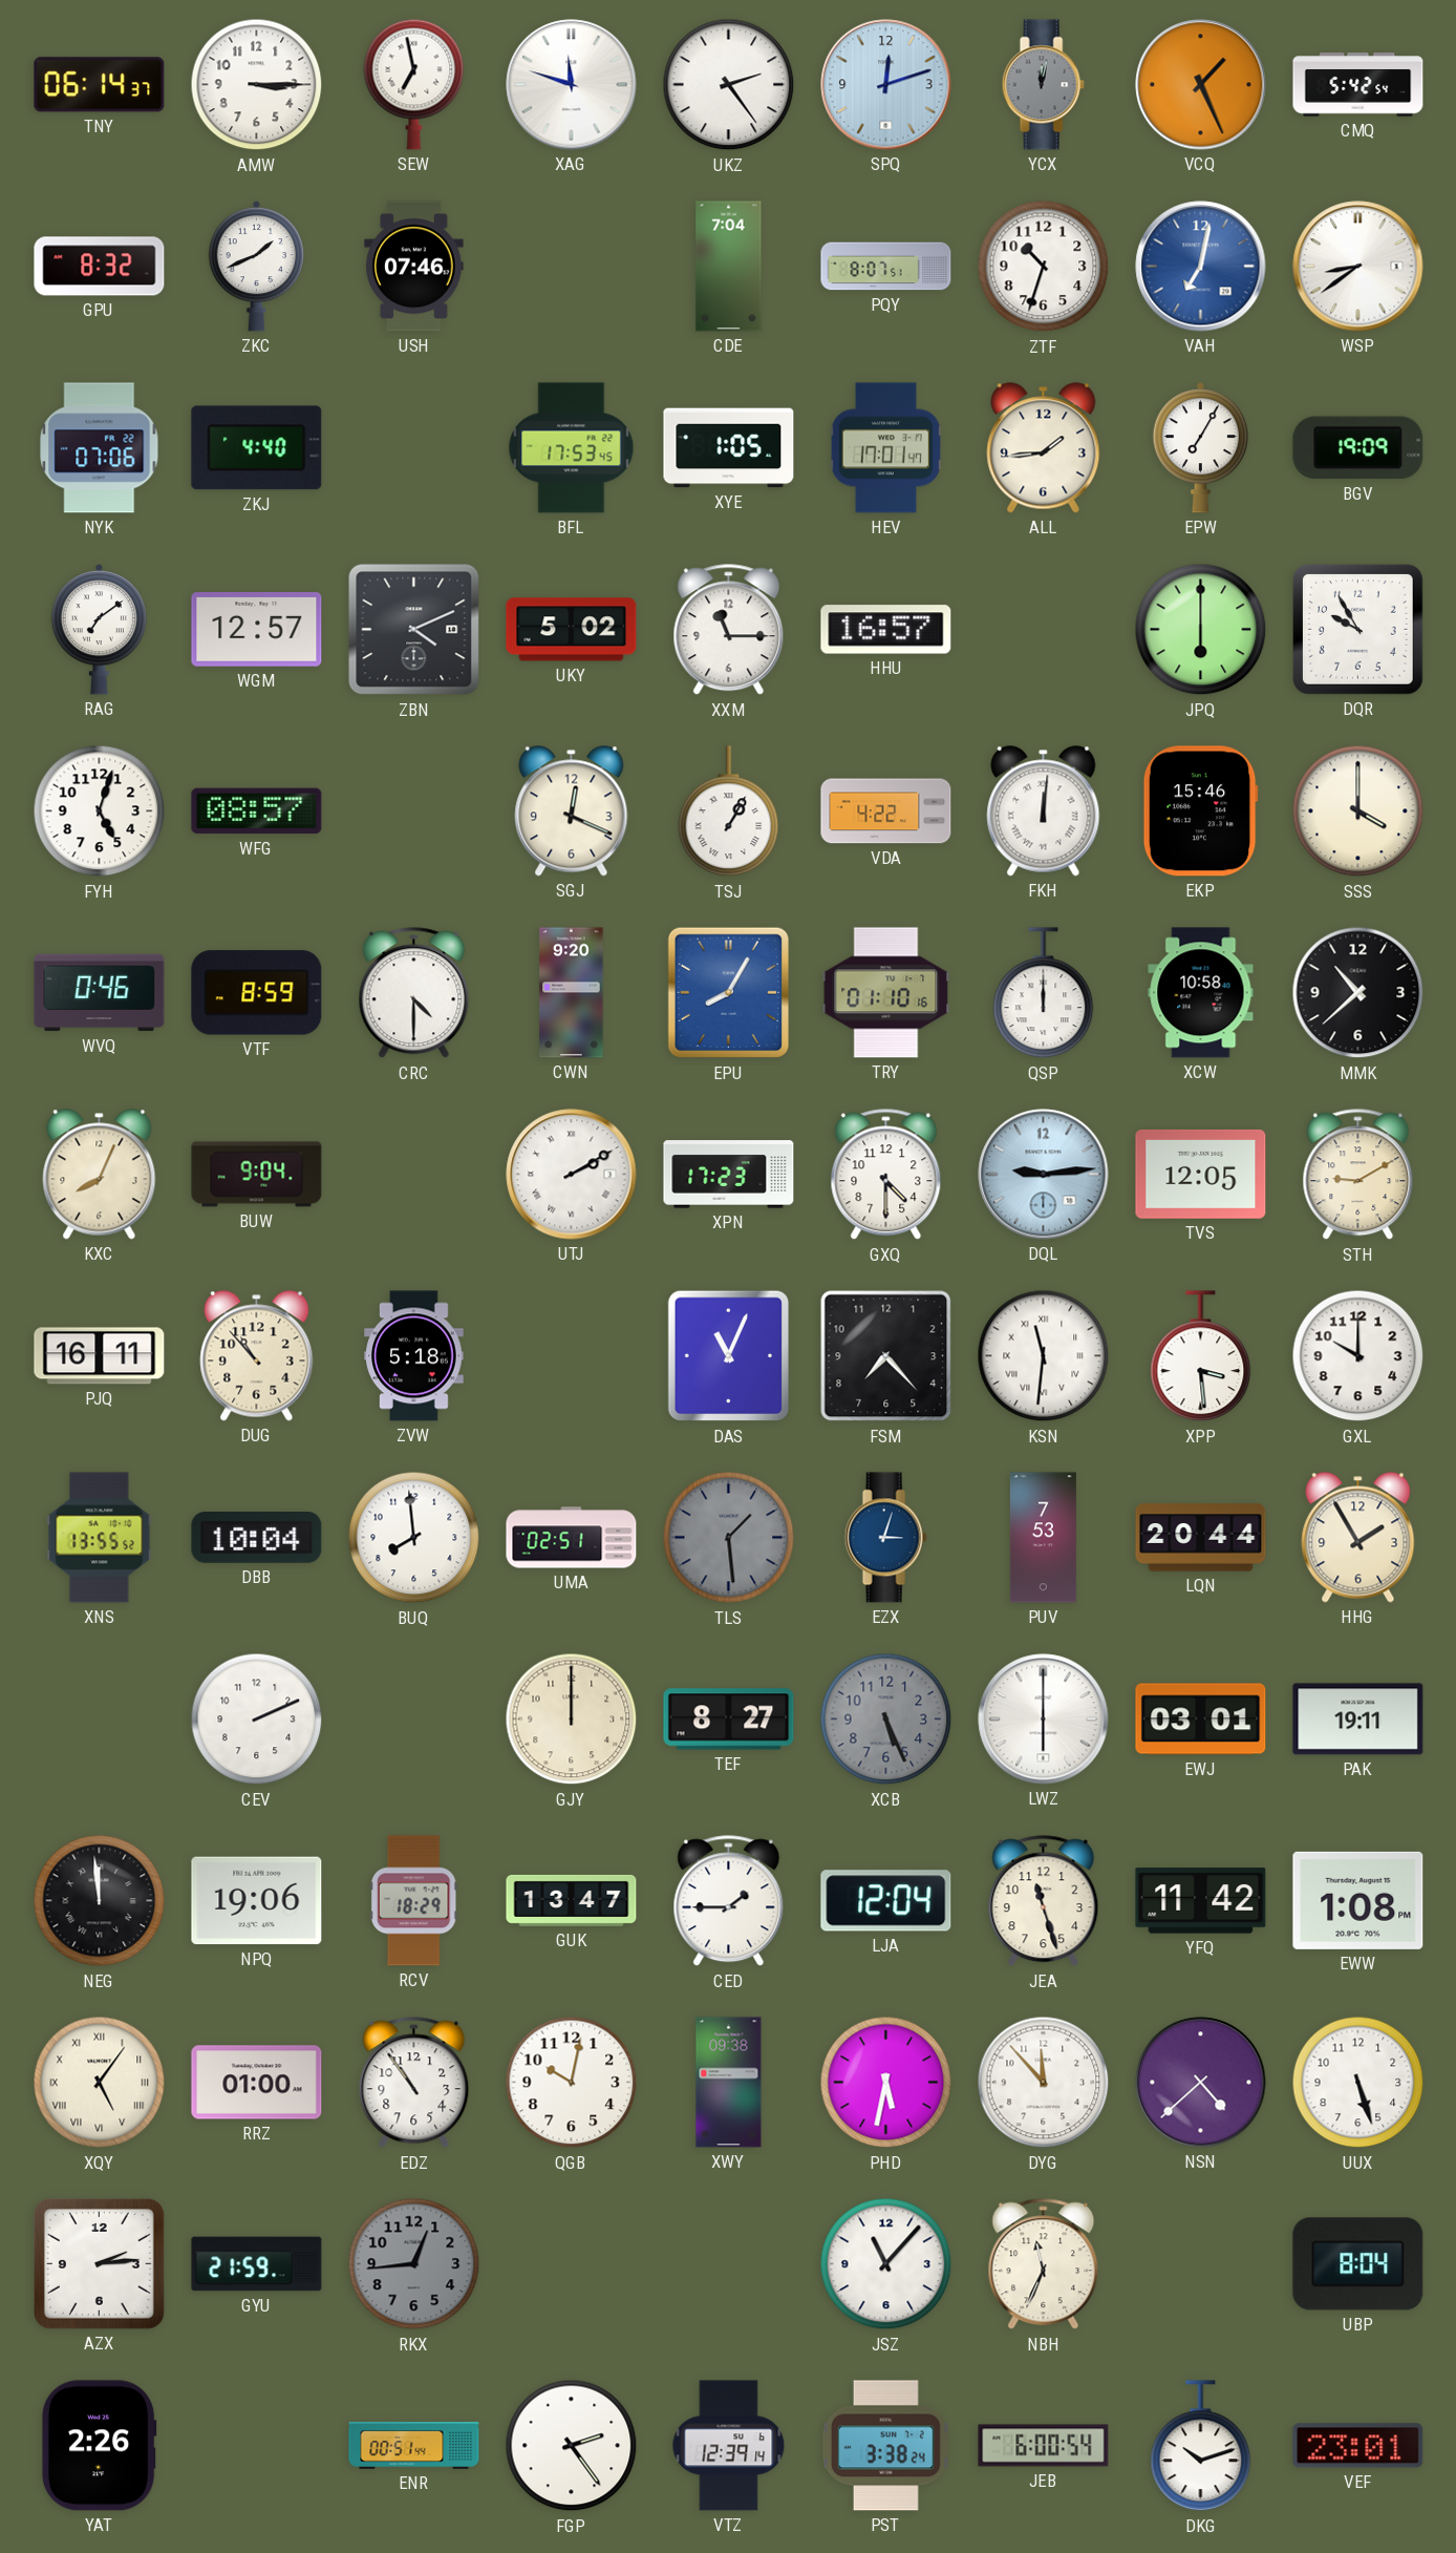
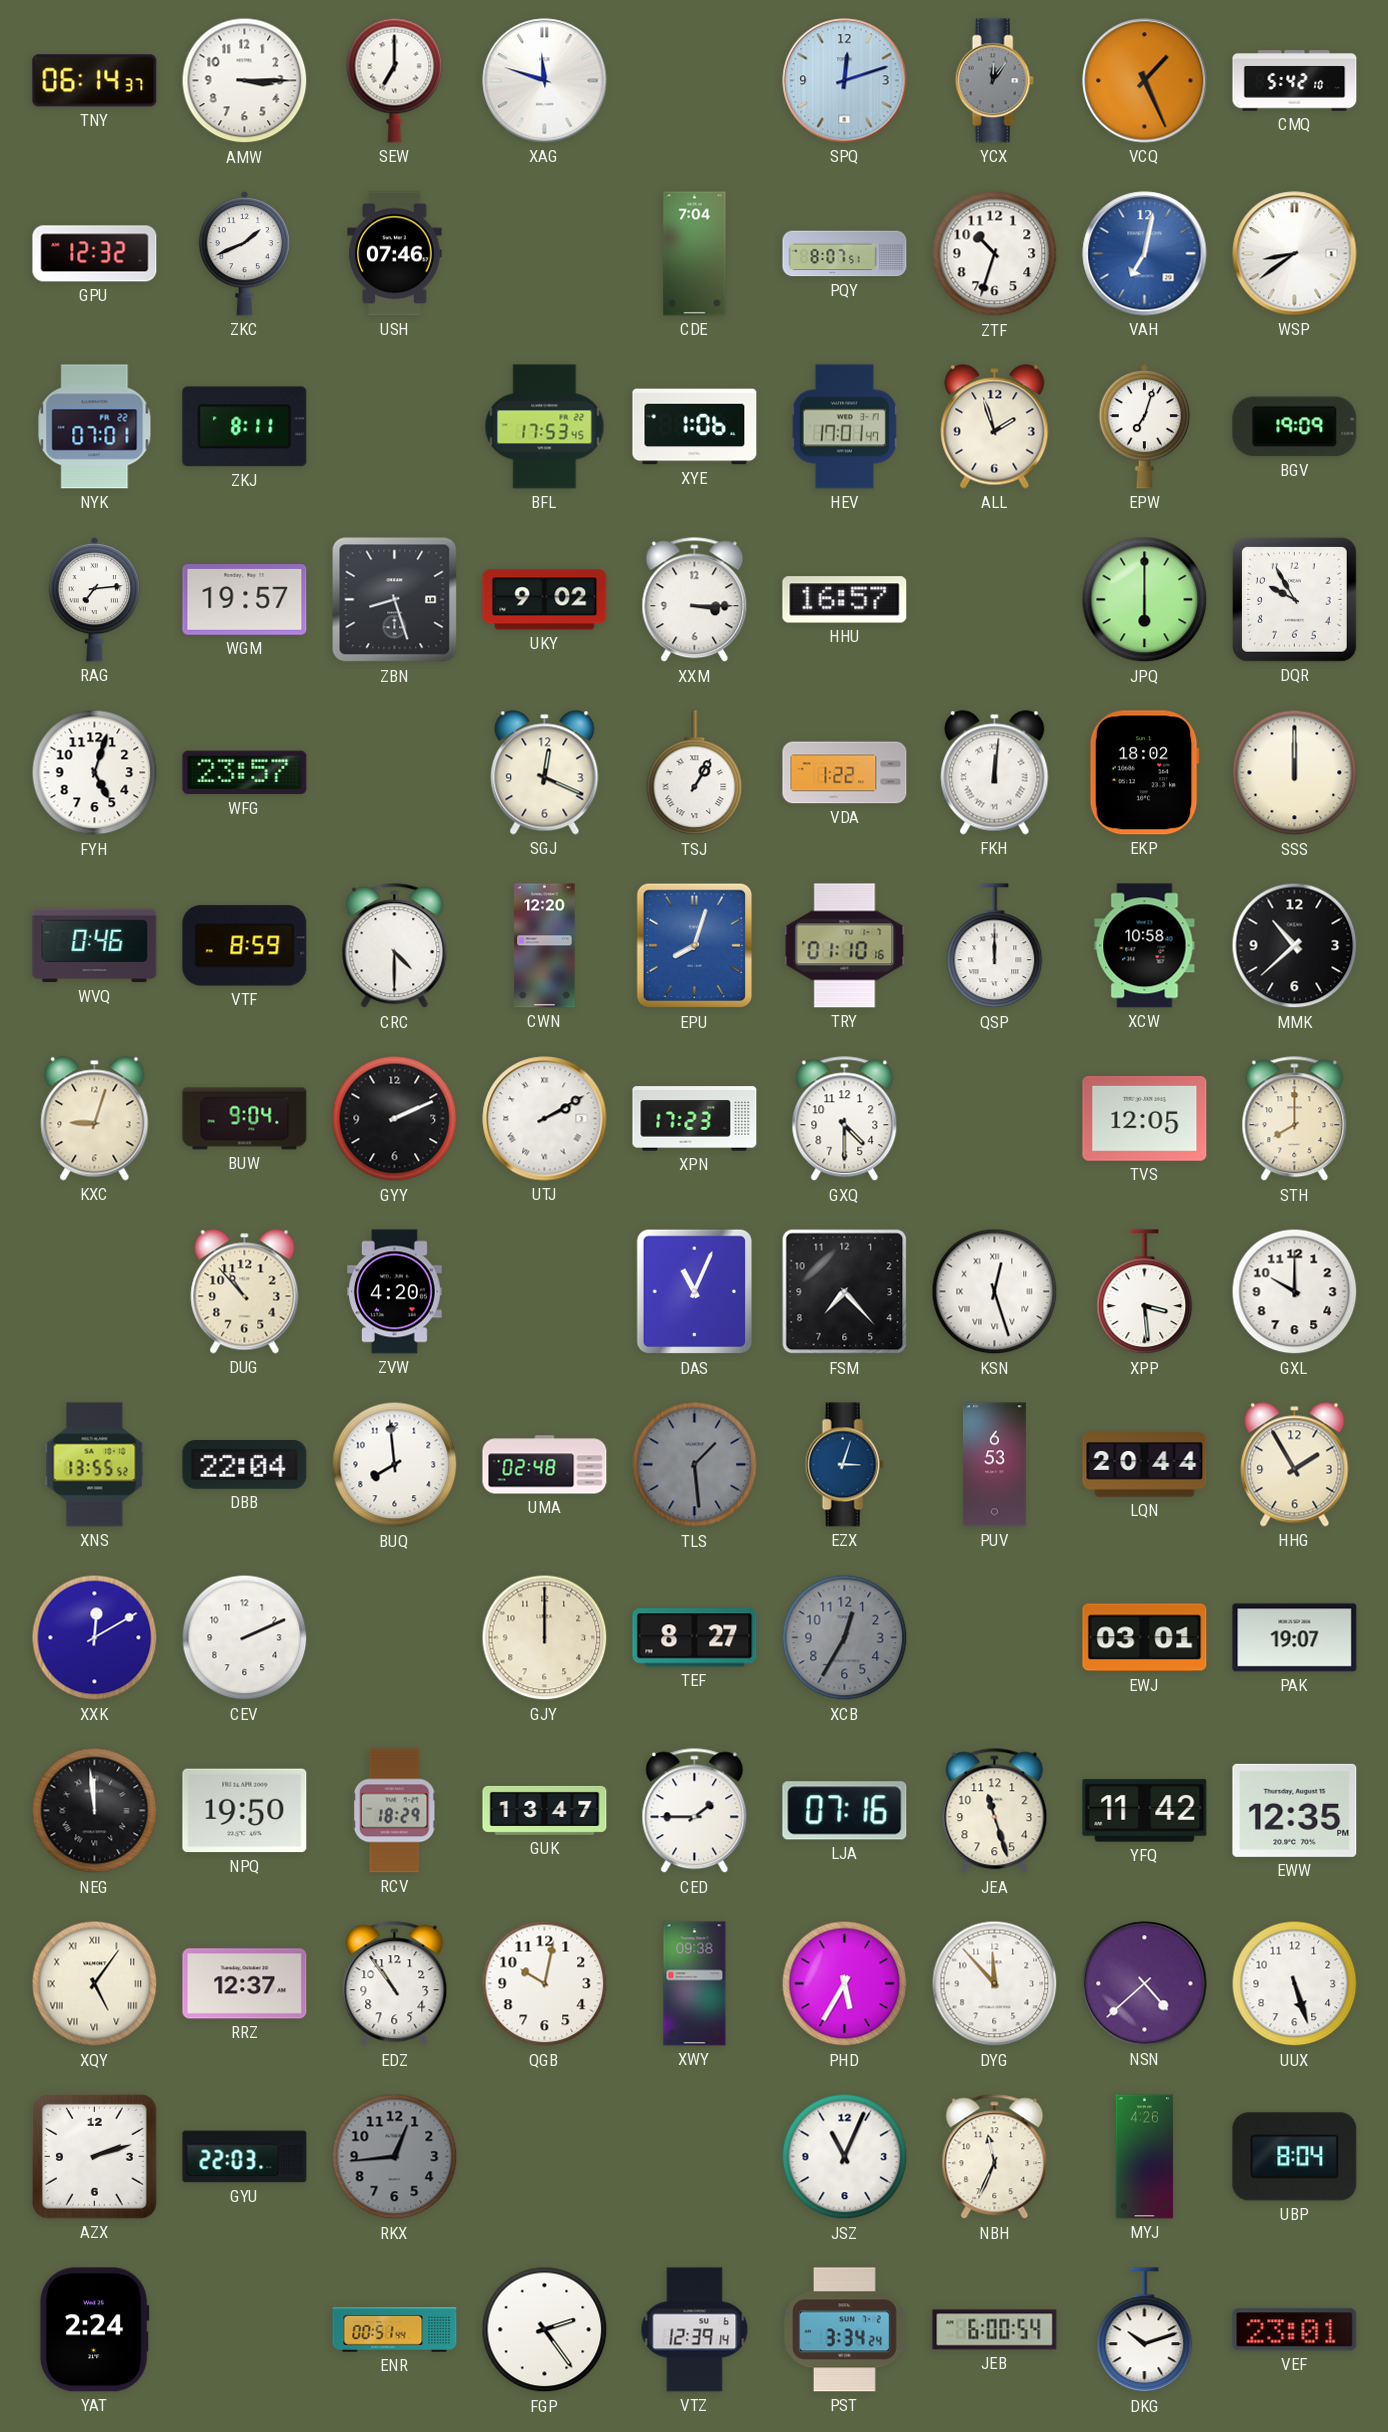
SEW: 6:58 -> 7:00 (395, 80)
UKZ: 2:24 -> none (729, 85)
YCX: 12:02 -> 12:06 (994, 81)
CMQ: 5:42:54 -> 5:42:10 (1295, 81)
GPU: 8:32 -> 12:32 (95, 254)
NYK: 07:06 -> 07:01 (95, 427)
ZKJ: 4:40 -> 8:11 (245, 427)
XYE: 1:05 -> 1:06 (695, 427)
ALL: 1:44 -> 1:57 (995, 427)
EPW: 7:05 -> 7:03 (1145, 426)
RAG: 7:09 -> 7:14 (95, 599)
WGM: 12:57 -> 19:57 (245, 600)
ZBN: 4:11 -> 8:27 (395, 600)
UKY: 5:02 -> 9:02 (545, 600)
XXM: 11:15 -> 3:15 (695, 600)
WFG: 08:57 -> 23:57 (245, 773)
VDA: 4:22 -> 1:22 (845, 773)
EKP: 15:46 -> 18:02 (1144, 773)
SSS: 4:00 -> 12:00 (1295, 773)
CWN: 9:20 -> 12:20 (545, 946)
EPU: 8:05 -> 8:03 (695, 946)
KXC: 8:04 -> 9:03 (95, 1119)
GYY: none -> 2:11 (395, 1119)
DQL: 9:14 -> none (1044, 1175)
STH: 9:10 -> 8:00 (1295, 1119)
PJQ: 16:11 -> none (100, 1356)
ZVW: 5:18 -> 4:20 (395, 1292)
KSN: 11:31 -> 12:27 (995, 1292)
DBB: 10:04 -> 22:04 (245, 1465)
UMA: 02:51 -> 02:48 (545, 1465)
PUV: 7:53 -> 6:53 (994, 1465)
XXK: none -> 12:10 (95, 1638)
XCB: 5:26 -> 12:35 (845, 1638)
LWZ: 6:00 -> none (1044, 1719)
PAK: 19:11 -> 19:07 (1295, 1638)
NPQ: 19:06 -> 19:50 (245, 1811)
LJA: 12:04 -> 07:16 (845, 1811)
EWW: 1:08 -> 12:35 (1295, 1810)
RRZ: 01:00 -> 12:37 (245, 1984)
PHD: 5:32 -> 5:35 (845, 1984)
AZX: 2:14 -> 2:12 (94, 2156)
GYU: 21:59 -> 22:03 (245, 2157)
JSZ: 11:07 -> 11:04 (845, 2157)
MYJ: none -> 4:26 (1145, 2157)
YAT: 2:26 -> 2:24 (94, 2330)
PST: 3:38 -> 3:34 (844, 2330)
